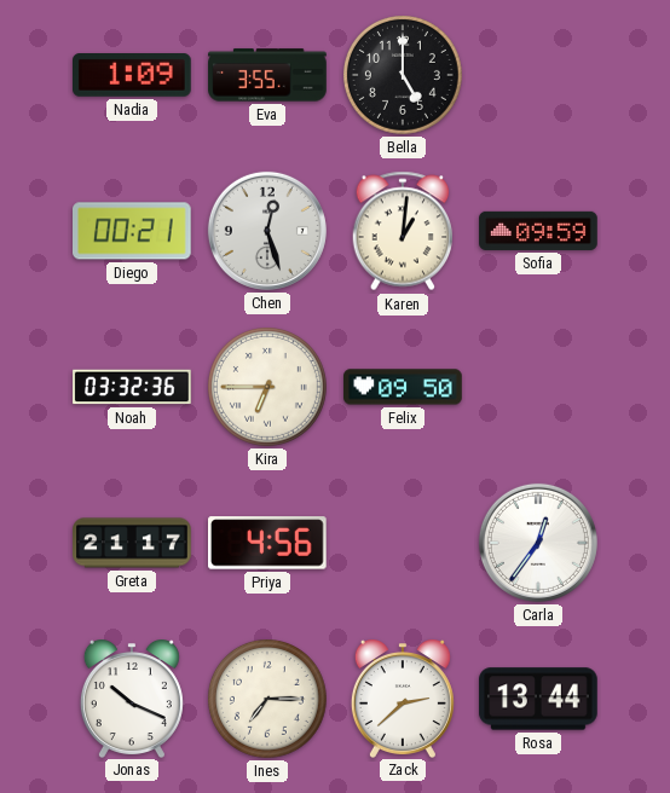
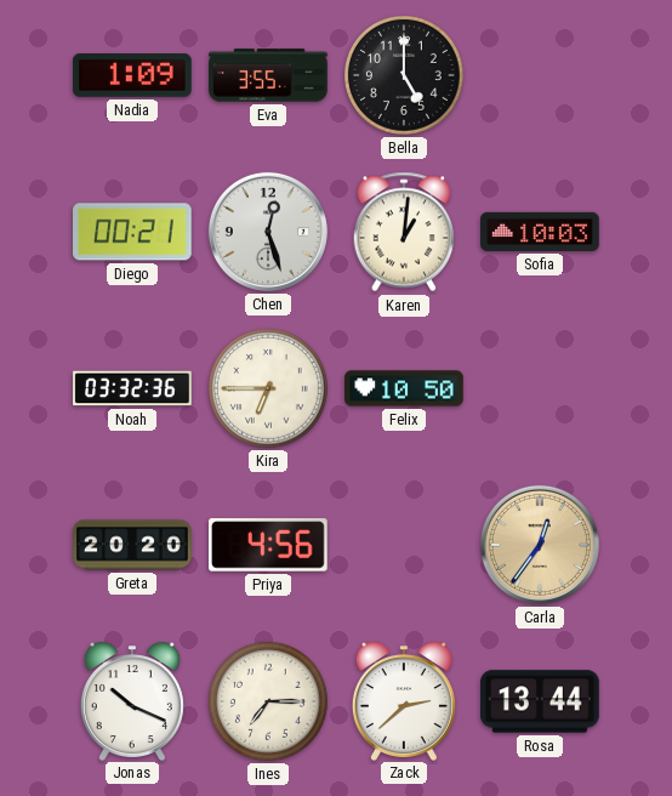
Sofia: 09:59 -> 10:03 (540, 232)
Felix: 09:50 -> 10:50 (404, 388)
Greta: 21:17 -> 20:20 (132, 545)
Carla dial: white -> champagne (540, 545)
